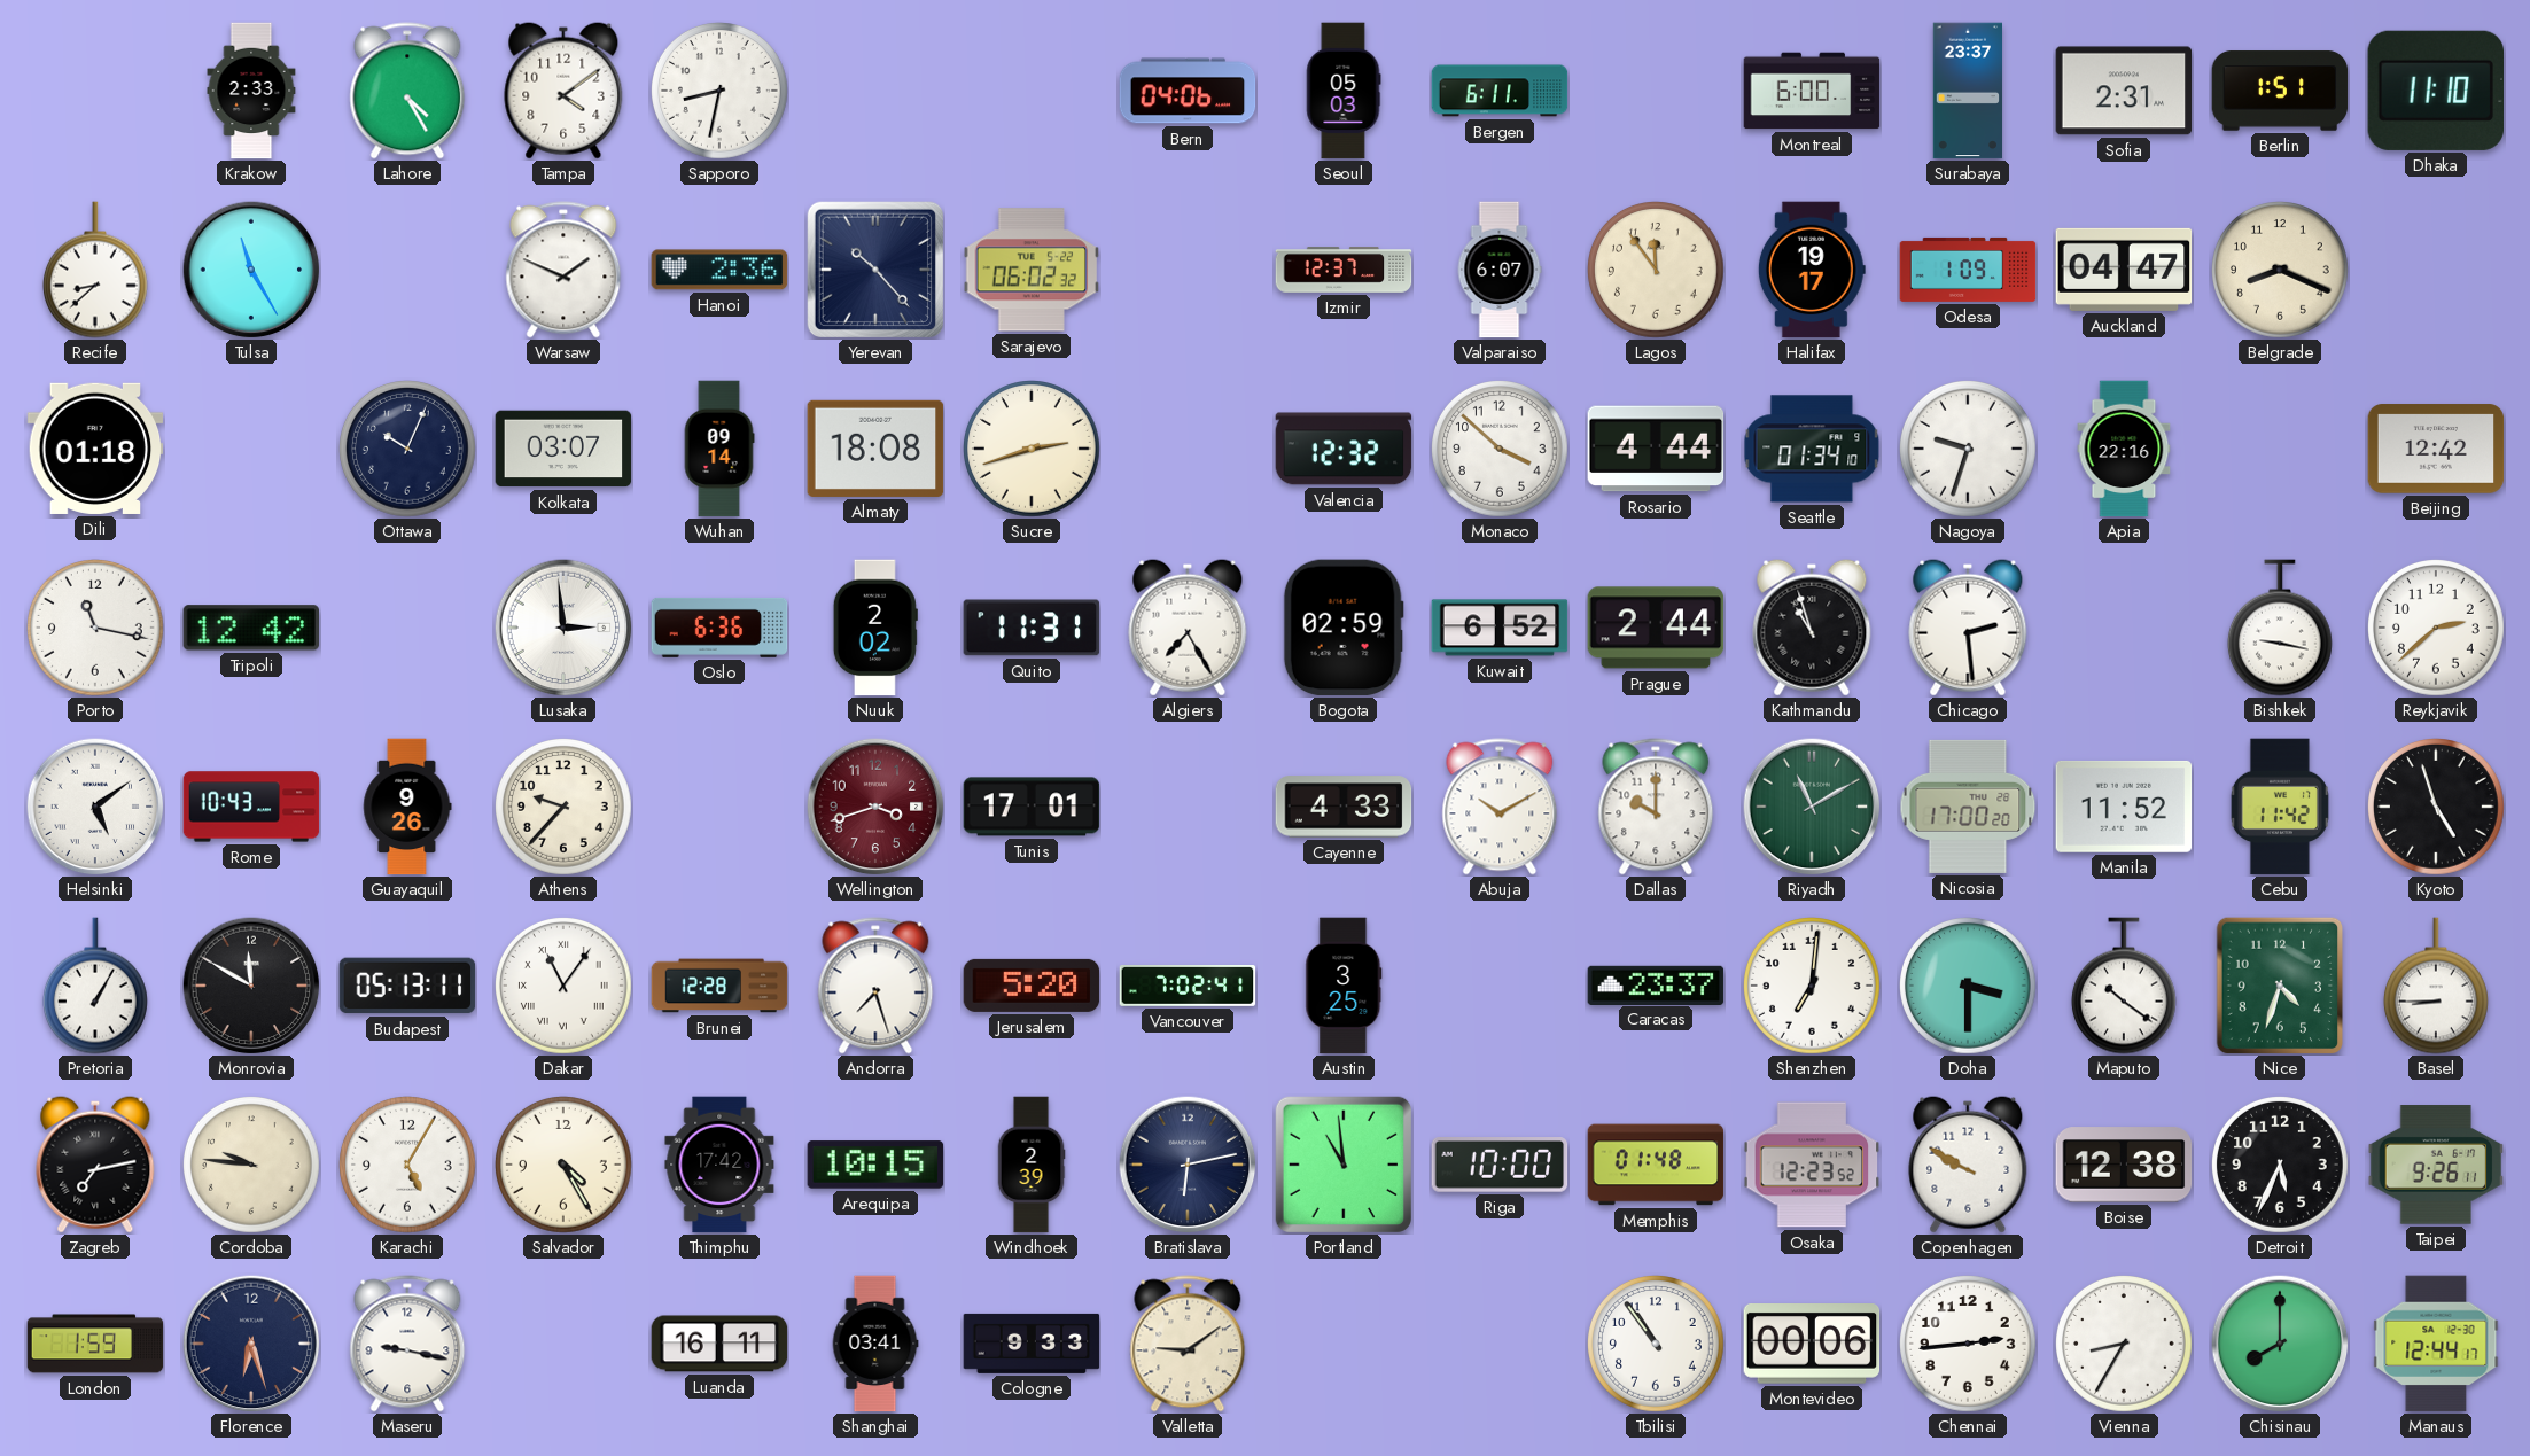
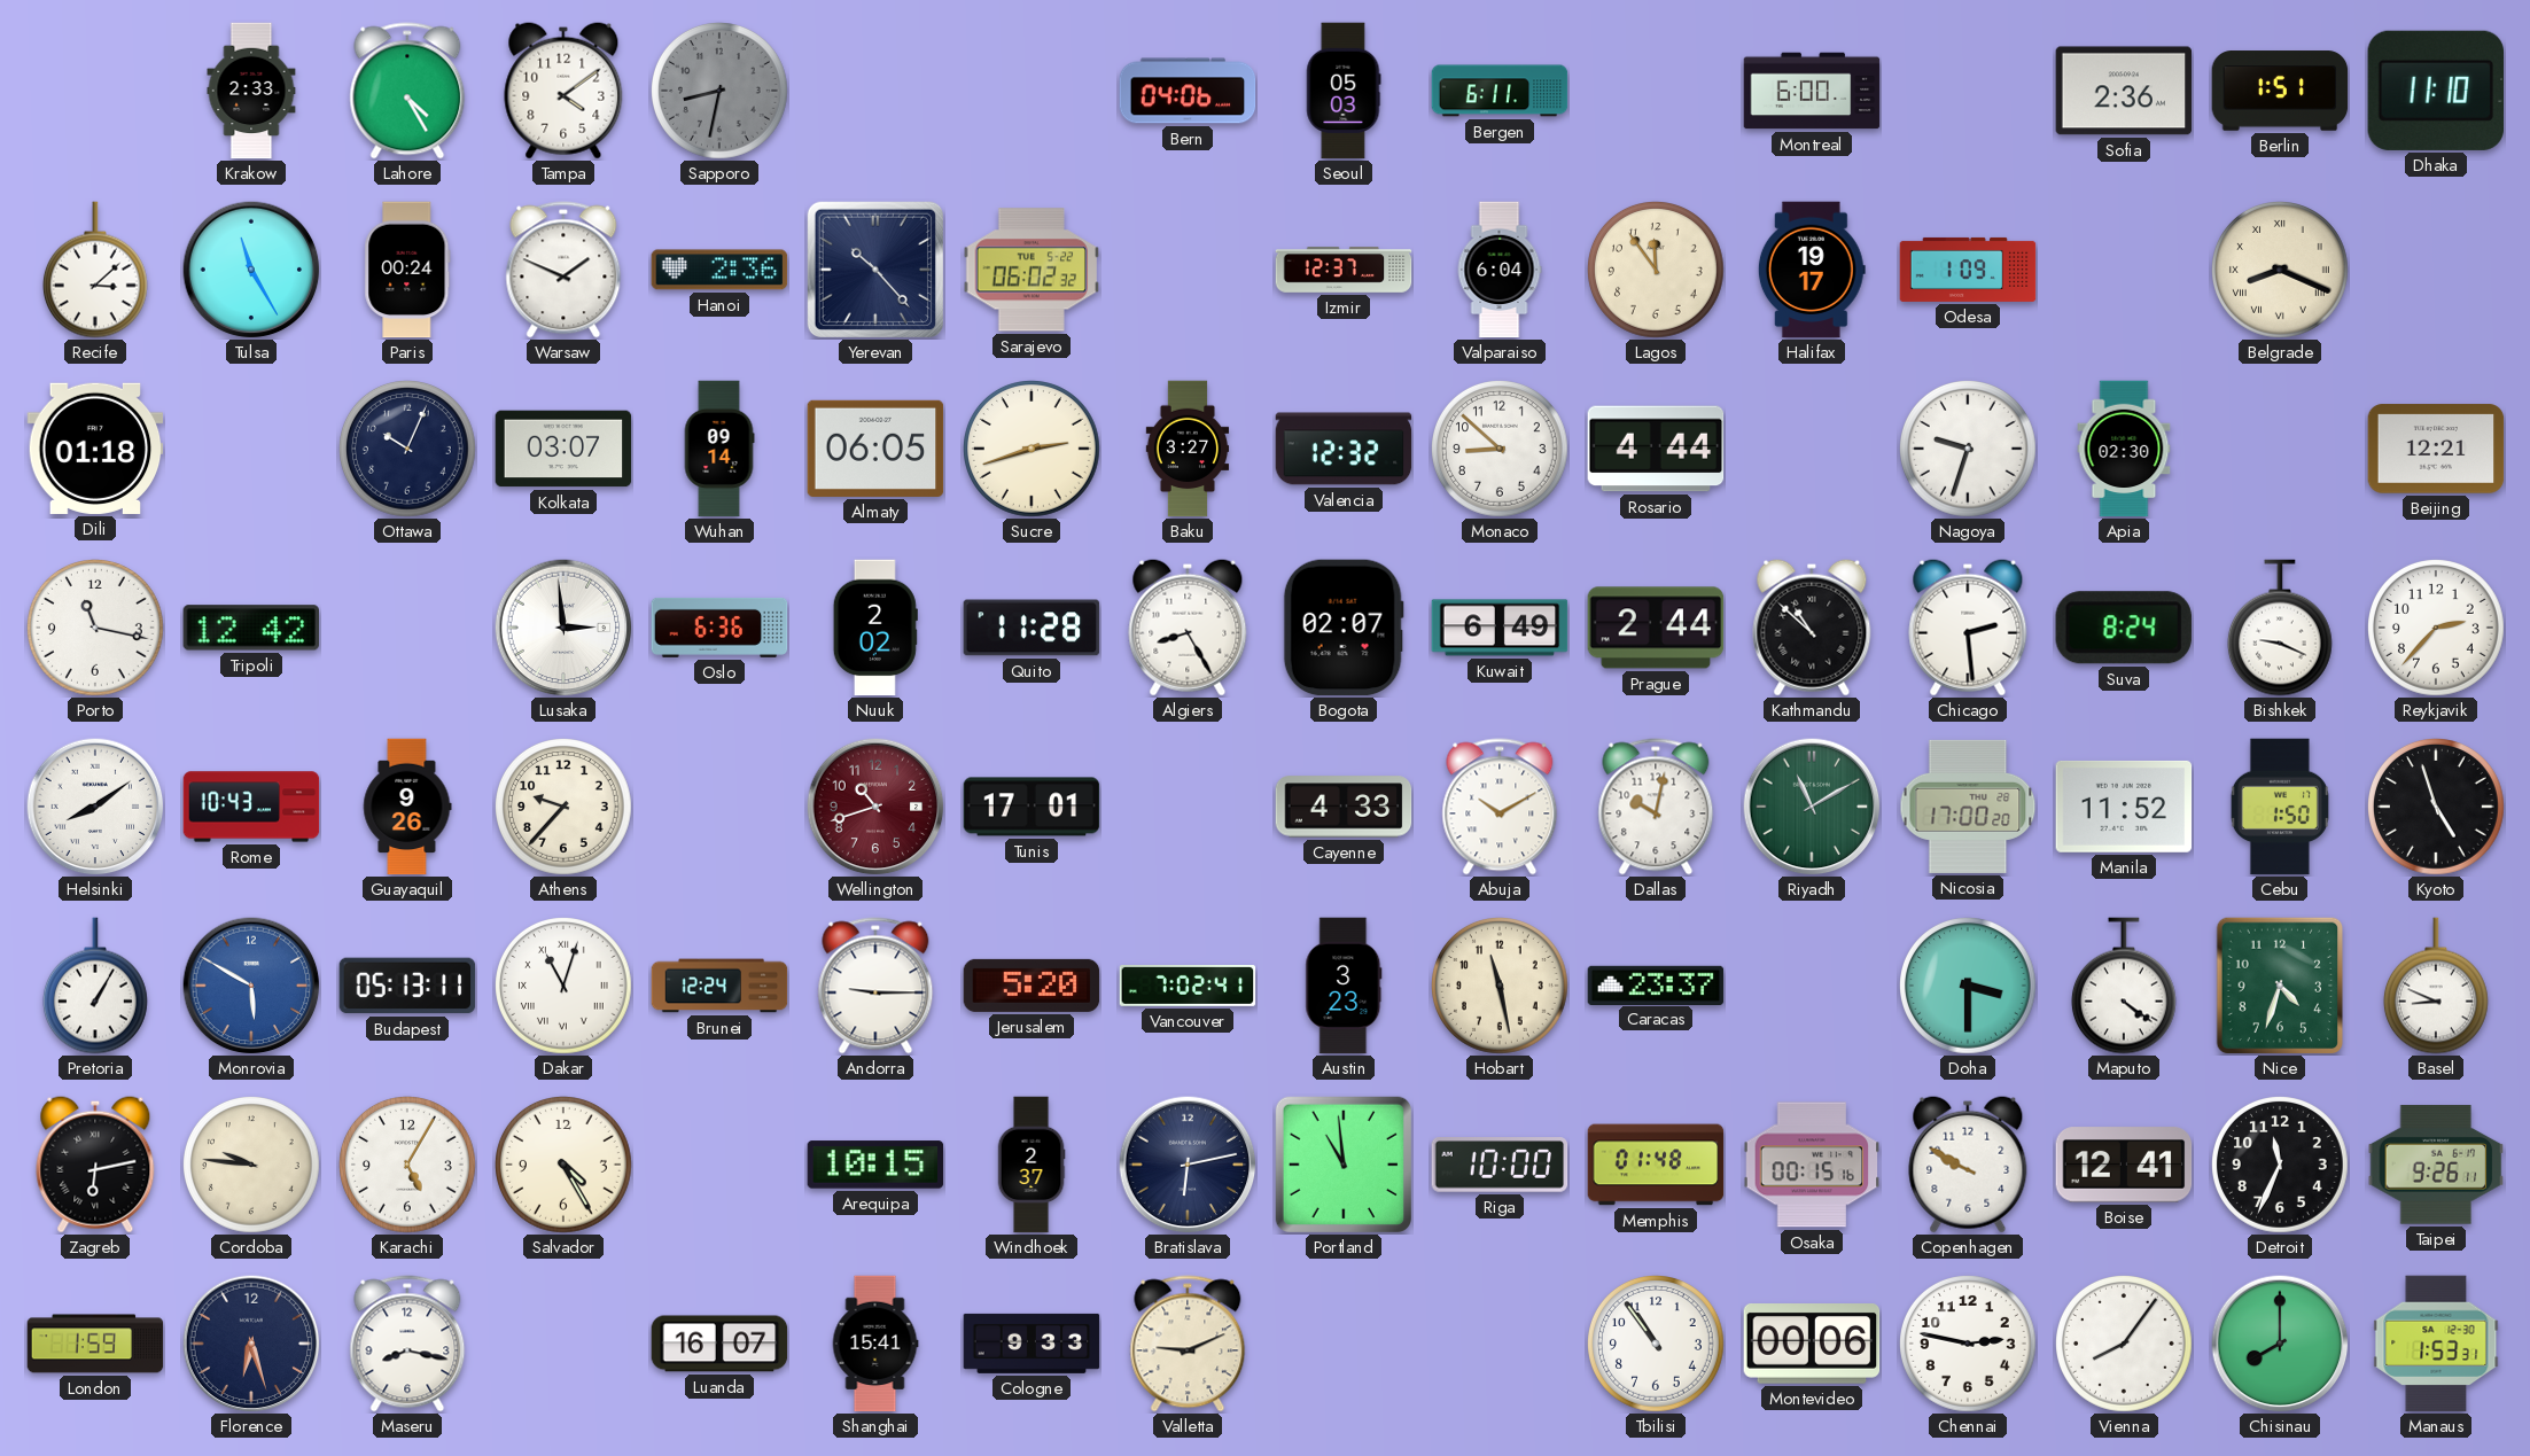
Sapporo dial: white -> grey (721, 92)
Surabaya: 23:37 -> none (1967, 91)
Sofia: 2:31 -> 2:36 (2124, 91)
Recife: 8:38 -> 3:08 (95, 270)
Paris: none -> 00:24 (407, 270)
Valparaiso: 6:07 -> 6:04 (1500, 270)
Auckland: 04:47 -> none (2124, 270)
Belgrade numerals: Arabic -> Roman (2281, 271)
Almaty: 18:08 -> 06:05 (875, 449)
Baku: none -> 3:27 (1188, 449)
Monaco: 3:52 -> 8:52 (1501, 450)
Seattle: 01:34 -> none (1812, 449)
Apia: 22:16 -> 02:30 (2124, 449)
Beijing: 12:42 -> 12:21 (2436, 449)
Quito: 11:31 -> 11:28 (1032, 628)
Algiers: 7:25 -> 8:25 (1188, 628)
Bogota: 02:59 -> 02:07 (1344, 628)
Kuwait: 6:52 -> 6:49 (1500, 628)
Kathmandu: 10:57 -> 10:52 (1812, 628)
Suva: none -> 8:24 (2124, 628)
Bishkek: 9:17 -> 9:19 (2280, 628)
Reykjavik: 2:38 -> 2:37 (2437, 629)
Helsinki: 5:09 -> 8:09 (95, 807)
Wellington: 3:42 -> 10:42 (875, 807)
Dallas: 10:00 -> 10:02 (1656, 807)
Cebu: 11:42 -> 1:50 (2280, 807)
Monrovia: 11:50 -> 5:50 (251, 986)
Monrovia dial: black -> blue (251, 986)
Dakar: 11:06 -> 11:03 (565, 987)
Brunei: 12:28 -> 12:24 (719, 986)
Andorra: 7:27 -> 9:15 (875, 986)
Austin: 3:25 -> 3:23 (1344, 986)
Hobart: none -> 11:28 (1501, 987)
Shenzhen: 7:01 -> none (1813, 987)
Maputo: 10:21 -> 4:21 (2124, 986)
Basel: 8:45 -> 8:49 (2436, 986)
Zagreb: 7:13 -> 6:13 (95, 1165)
Thimphu: 17:42 -> none (719, 1165)
Windhoek: 2:39 -> 2:37 (1032, 1165)
Osaka: 12:23 -> 00:15 (1812, 1165)
Boise: 12:38 -> 12:41 (2124, 1165)
Detroit: 5:34 -> 11:34 (2281, 1166)
Maseru: 9:17 -> 8:17 (407, 1344)
Luanda: 16:11 -> 16:07 (719, 1344)
Shanghai: 03:41 -> 15:41 (875, 1344)
Valletta: 9:09 -> 9:11 (1188, 1344)
Chennai: 2:44 -> 2:47 (1969, 1345)
Vienna: 8:35 -> 8:06 (2125, 1345)
Manaus: 12:44 -> 1:53 (2436, 1344)
